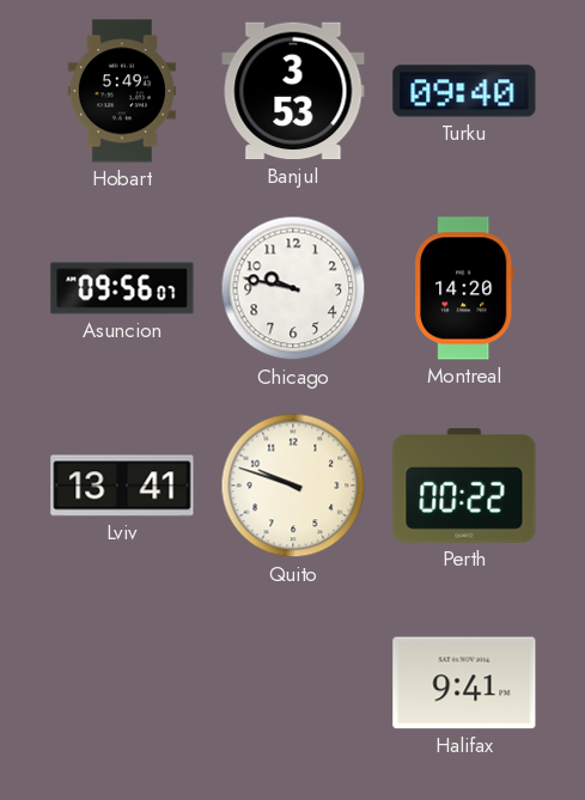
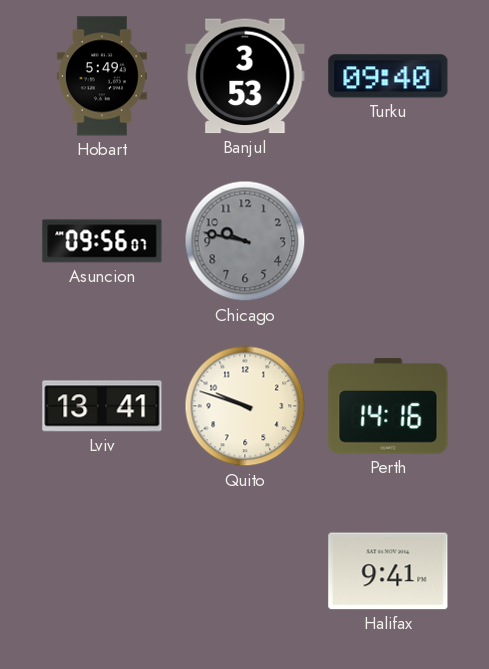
Chicago dial: white -> grey (245, 241)
Montreal: 14:20 -> none (464, 288)
Perth: 00:22 -> 14:16 (388, 406)
